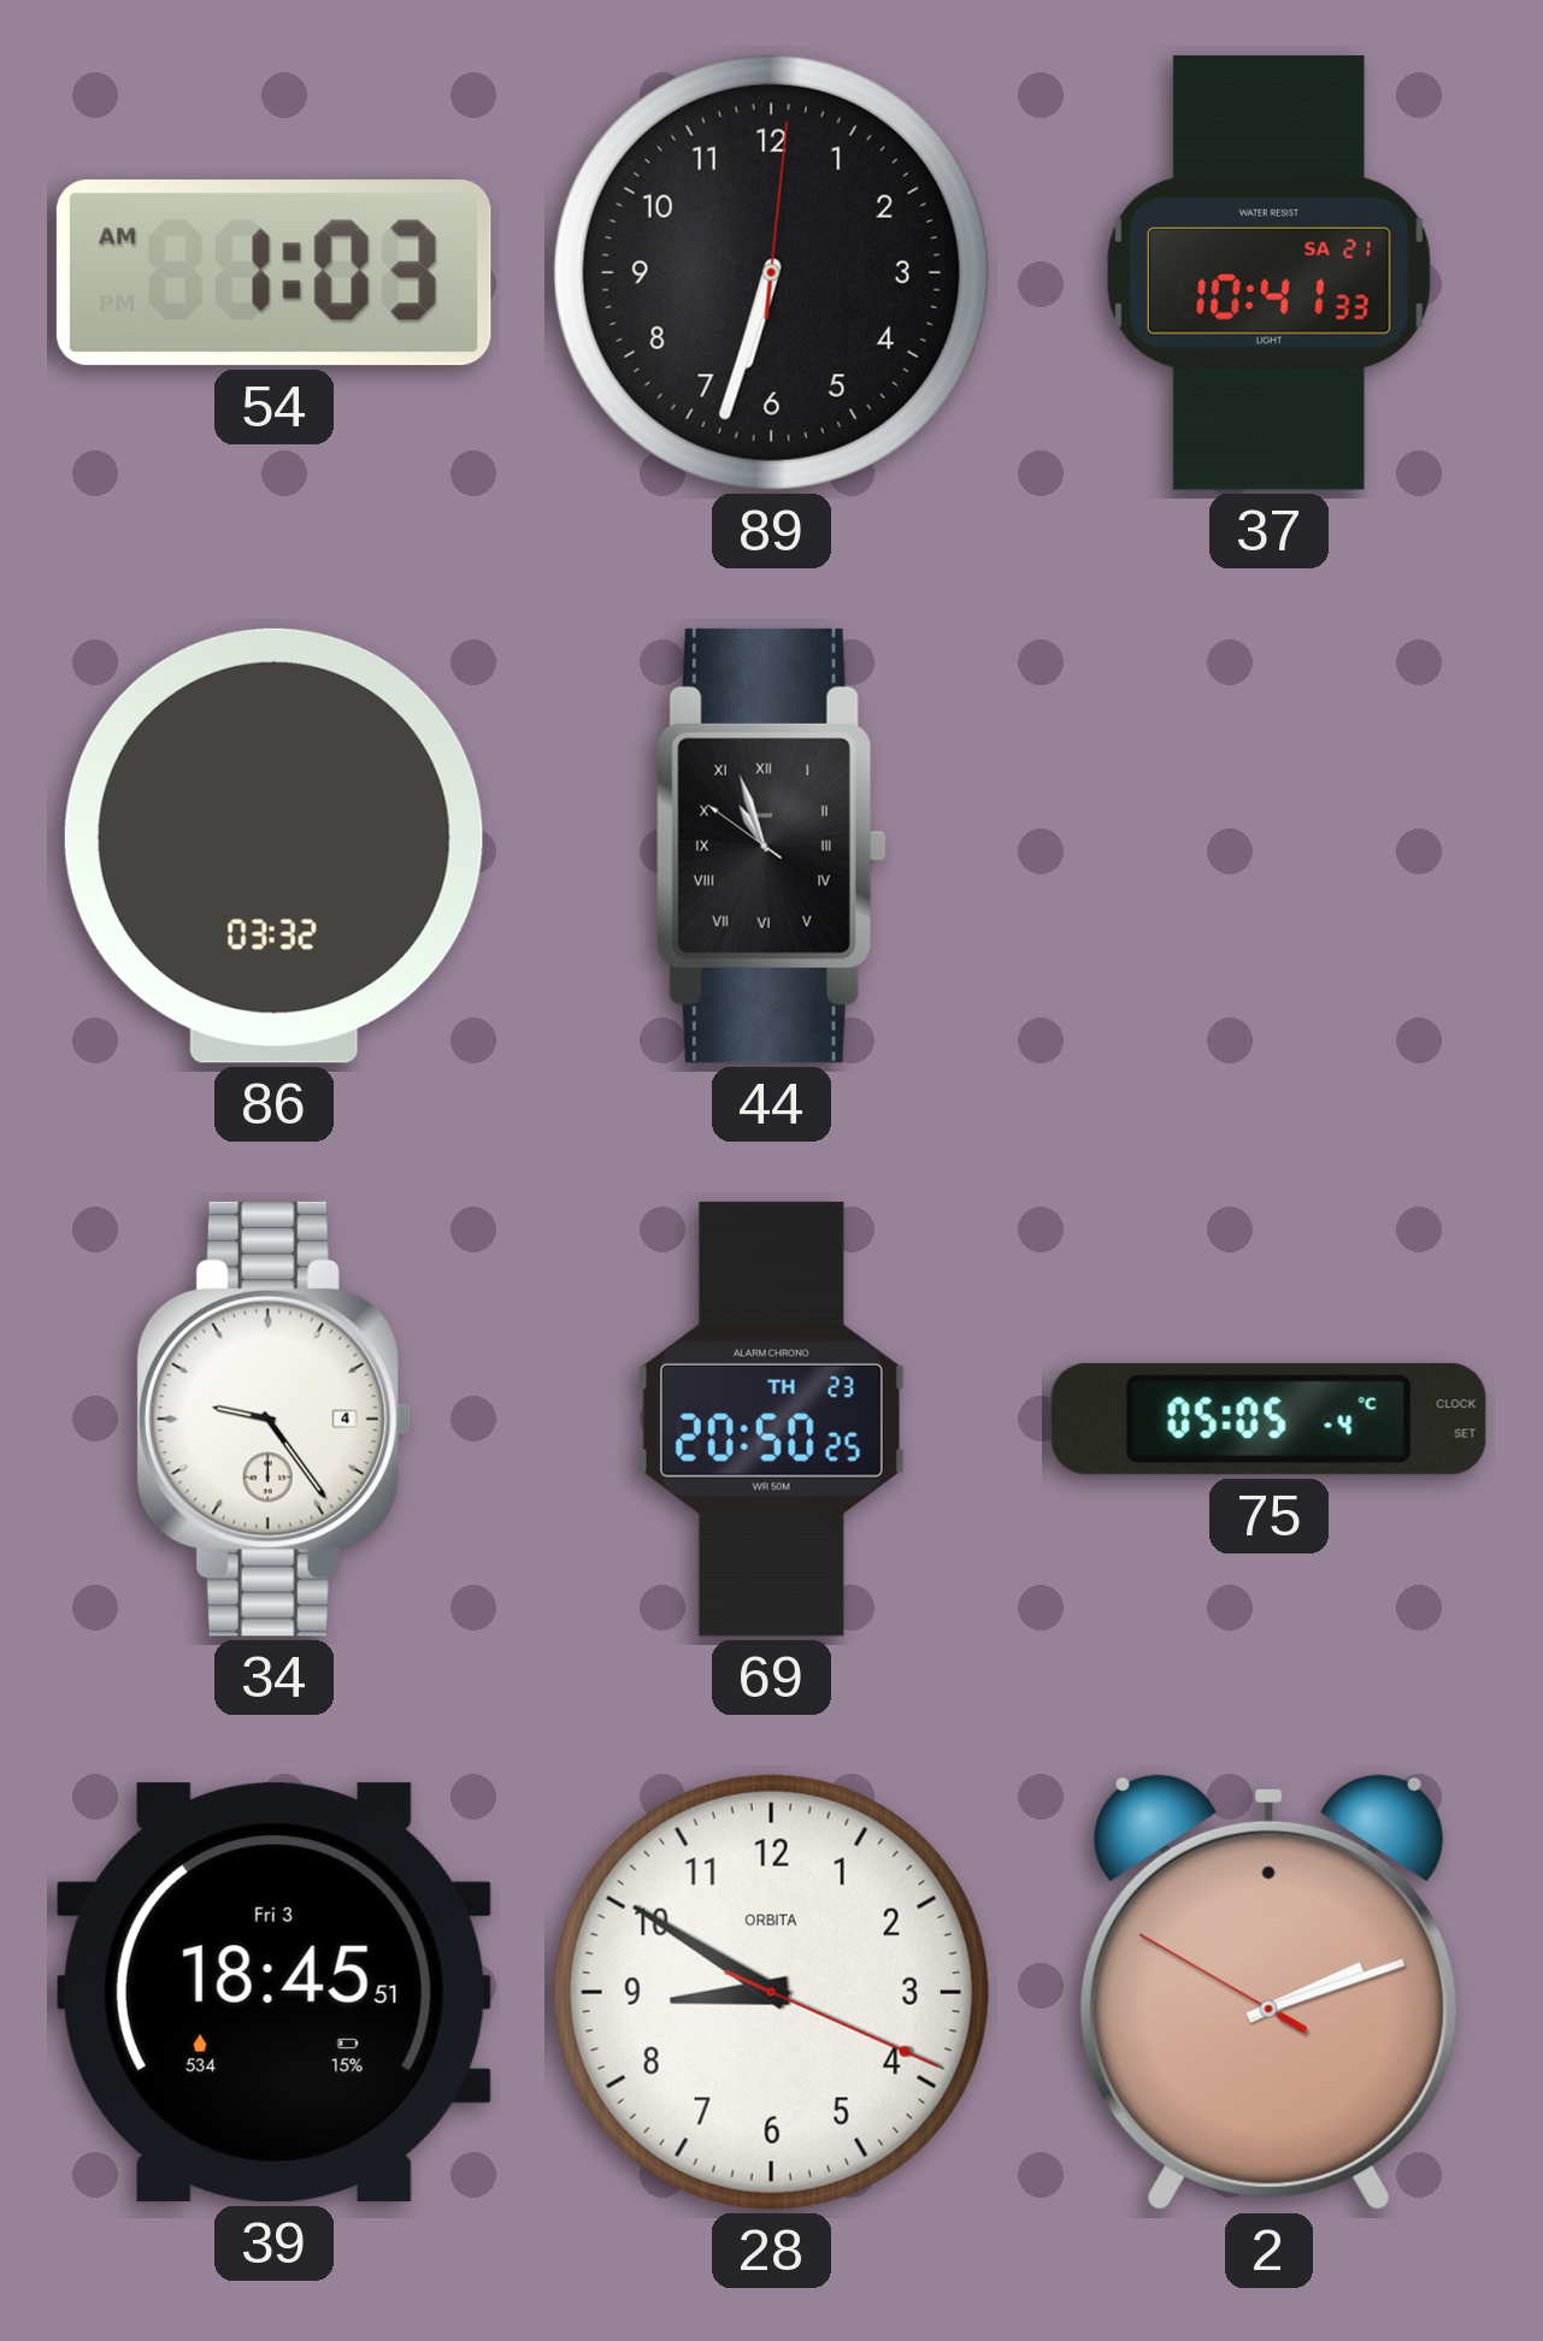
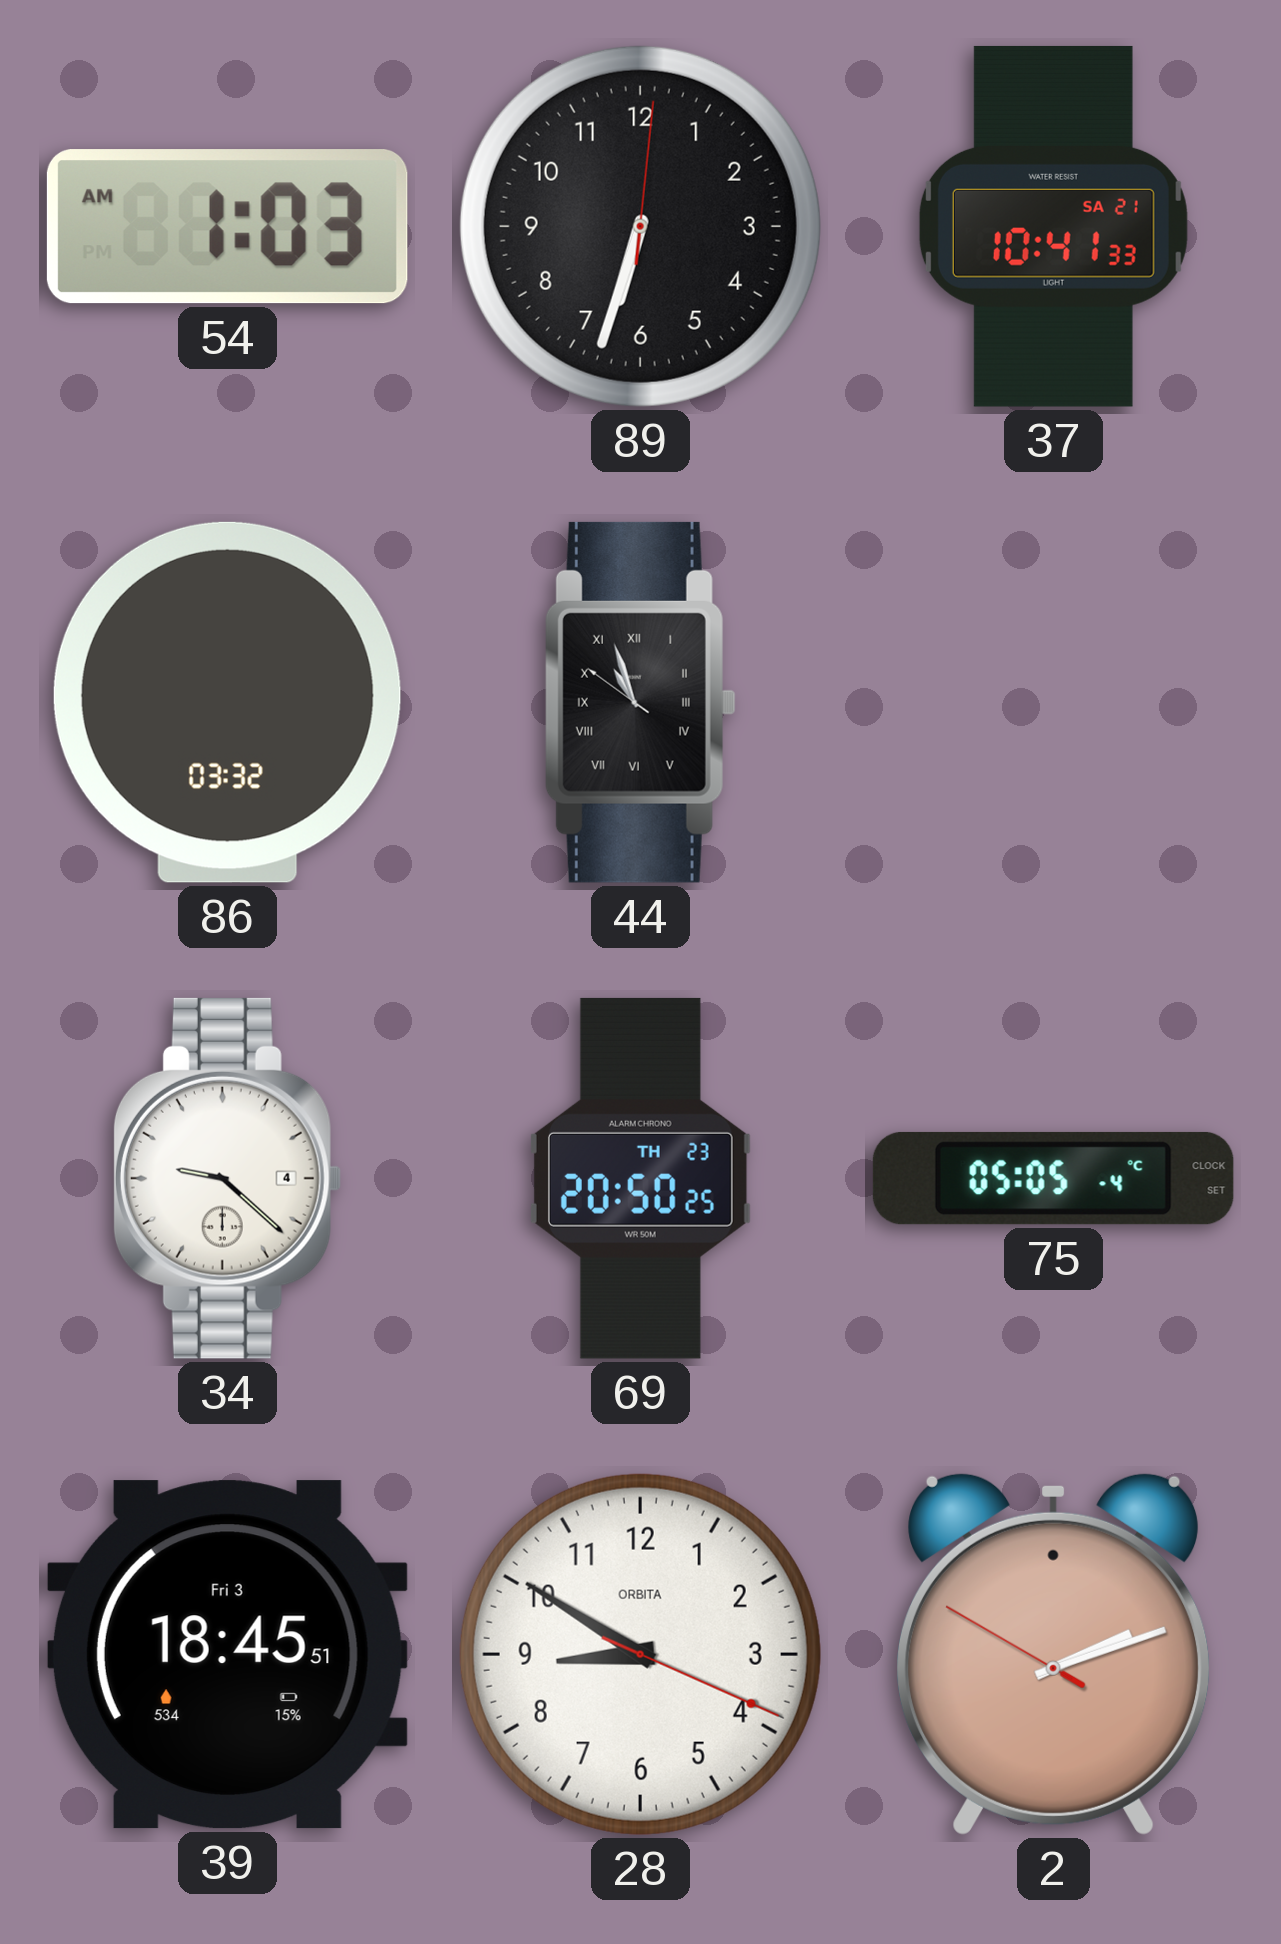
34: 9:24 -> 9:22 (227, 1178)
